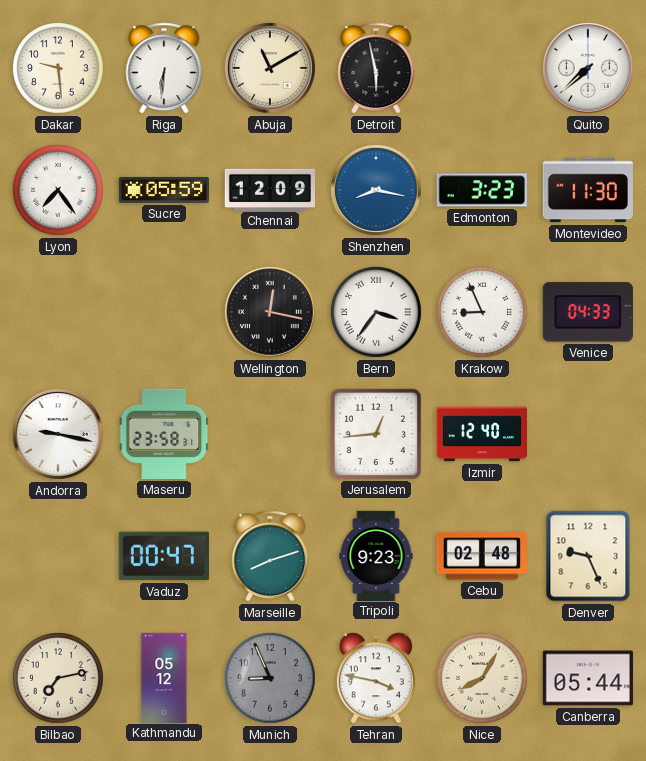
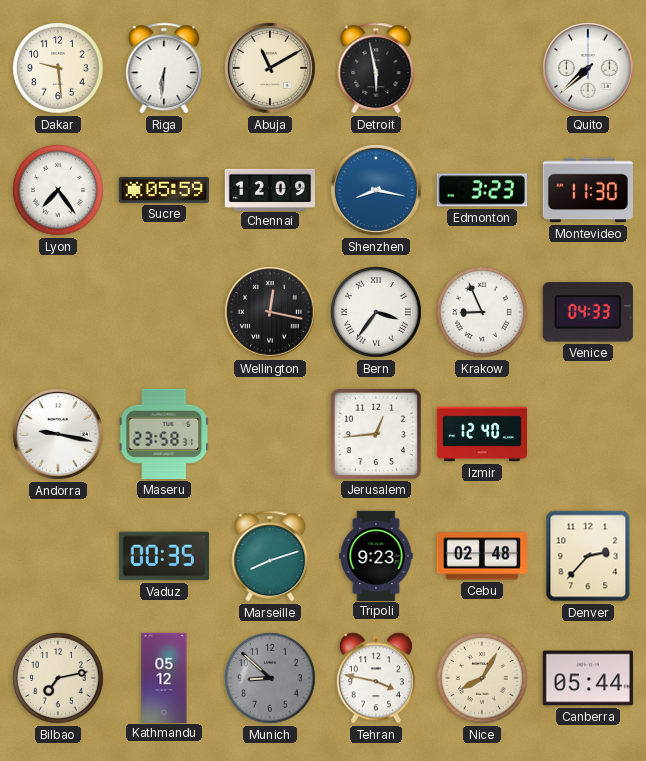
Vaduz: 00:47 -> 00:35 (164, 556)
Denver: 9:26 -> 2:37 (588, 556)
Munich: 8:56 -> 8:52 (271, 679)
